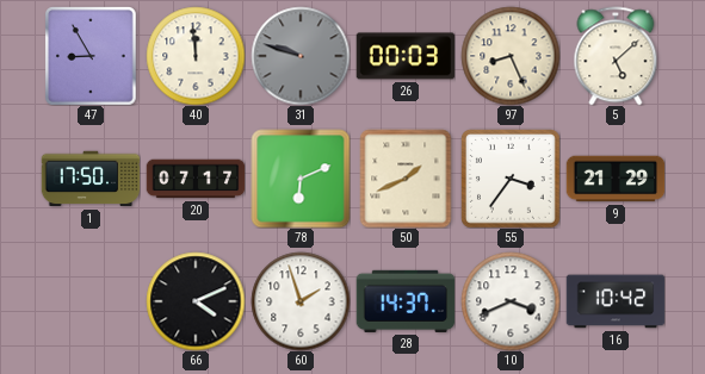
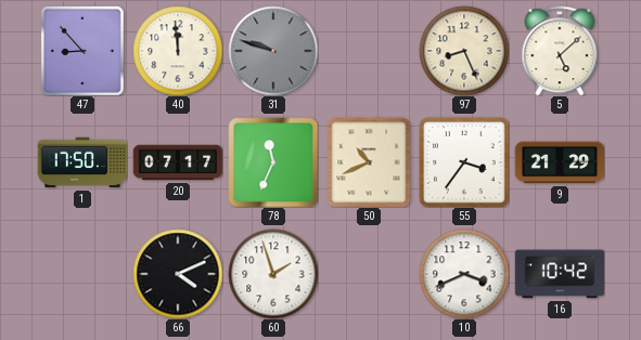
47: 8:55 -> 8:53 (84, 51)
26: 00:03 -> none (406, 56)
78: 6:11 -> 11:34 (273, 162)
50: 1:41 -> 10:41 (369, 162)
28: 14:37 -> none (406, 301)
